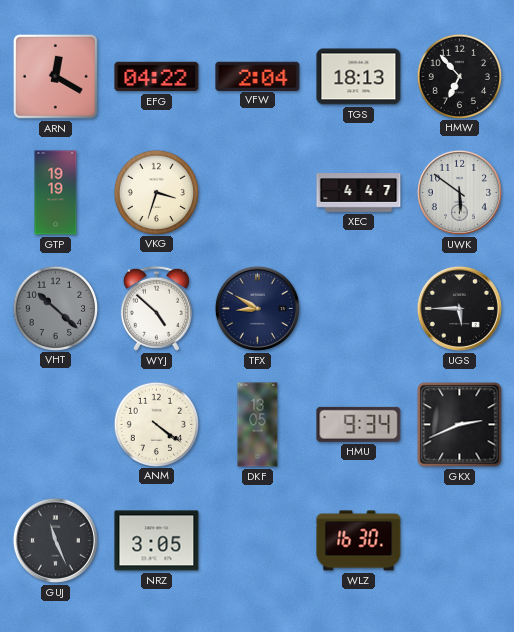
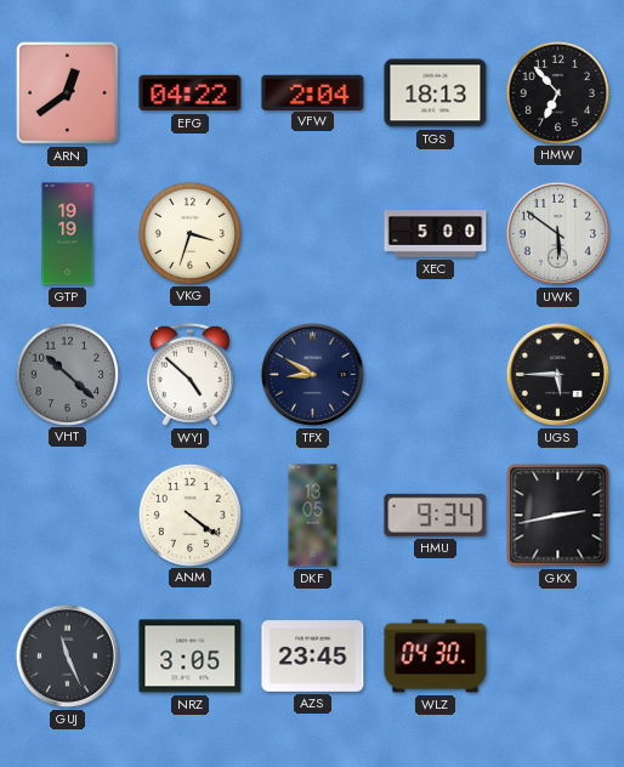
ARN: 12:20 -> 12:39 (67, 92)
XEC: 4:47 -> 5:00 (436, 234)
GKX: 2:41 -> 2:43 (558, 516)
AZS: none -> 23:45 (313, 657)
WLZ: 16:30 -> 04:30 (436, 657)
